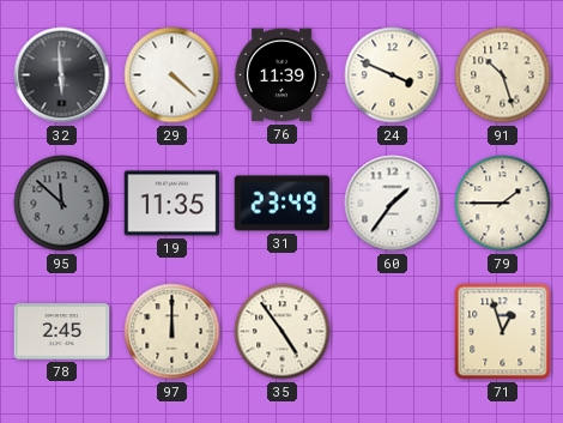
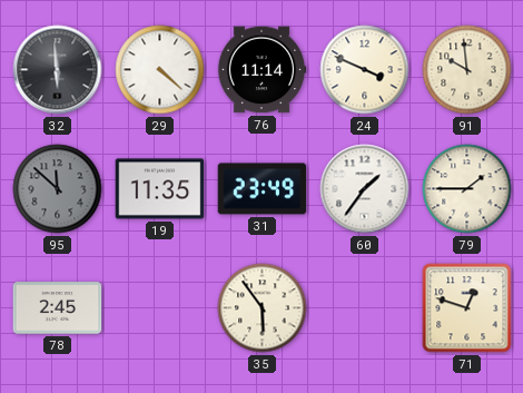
76: 11:39 -> 11:14 (261, 70)
91: 10:27 -> 9:59 (467, 70)
97: 12:00 -> none (172, 332)
35: 4:54 -> 5:54 (263, 308)
71: 12:57 -> 12:48 (467, 308)
